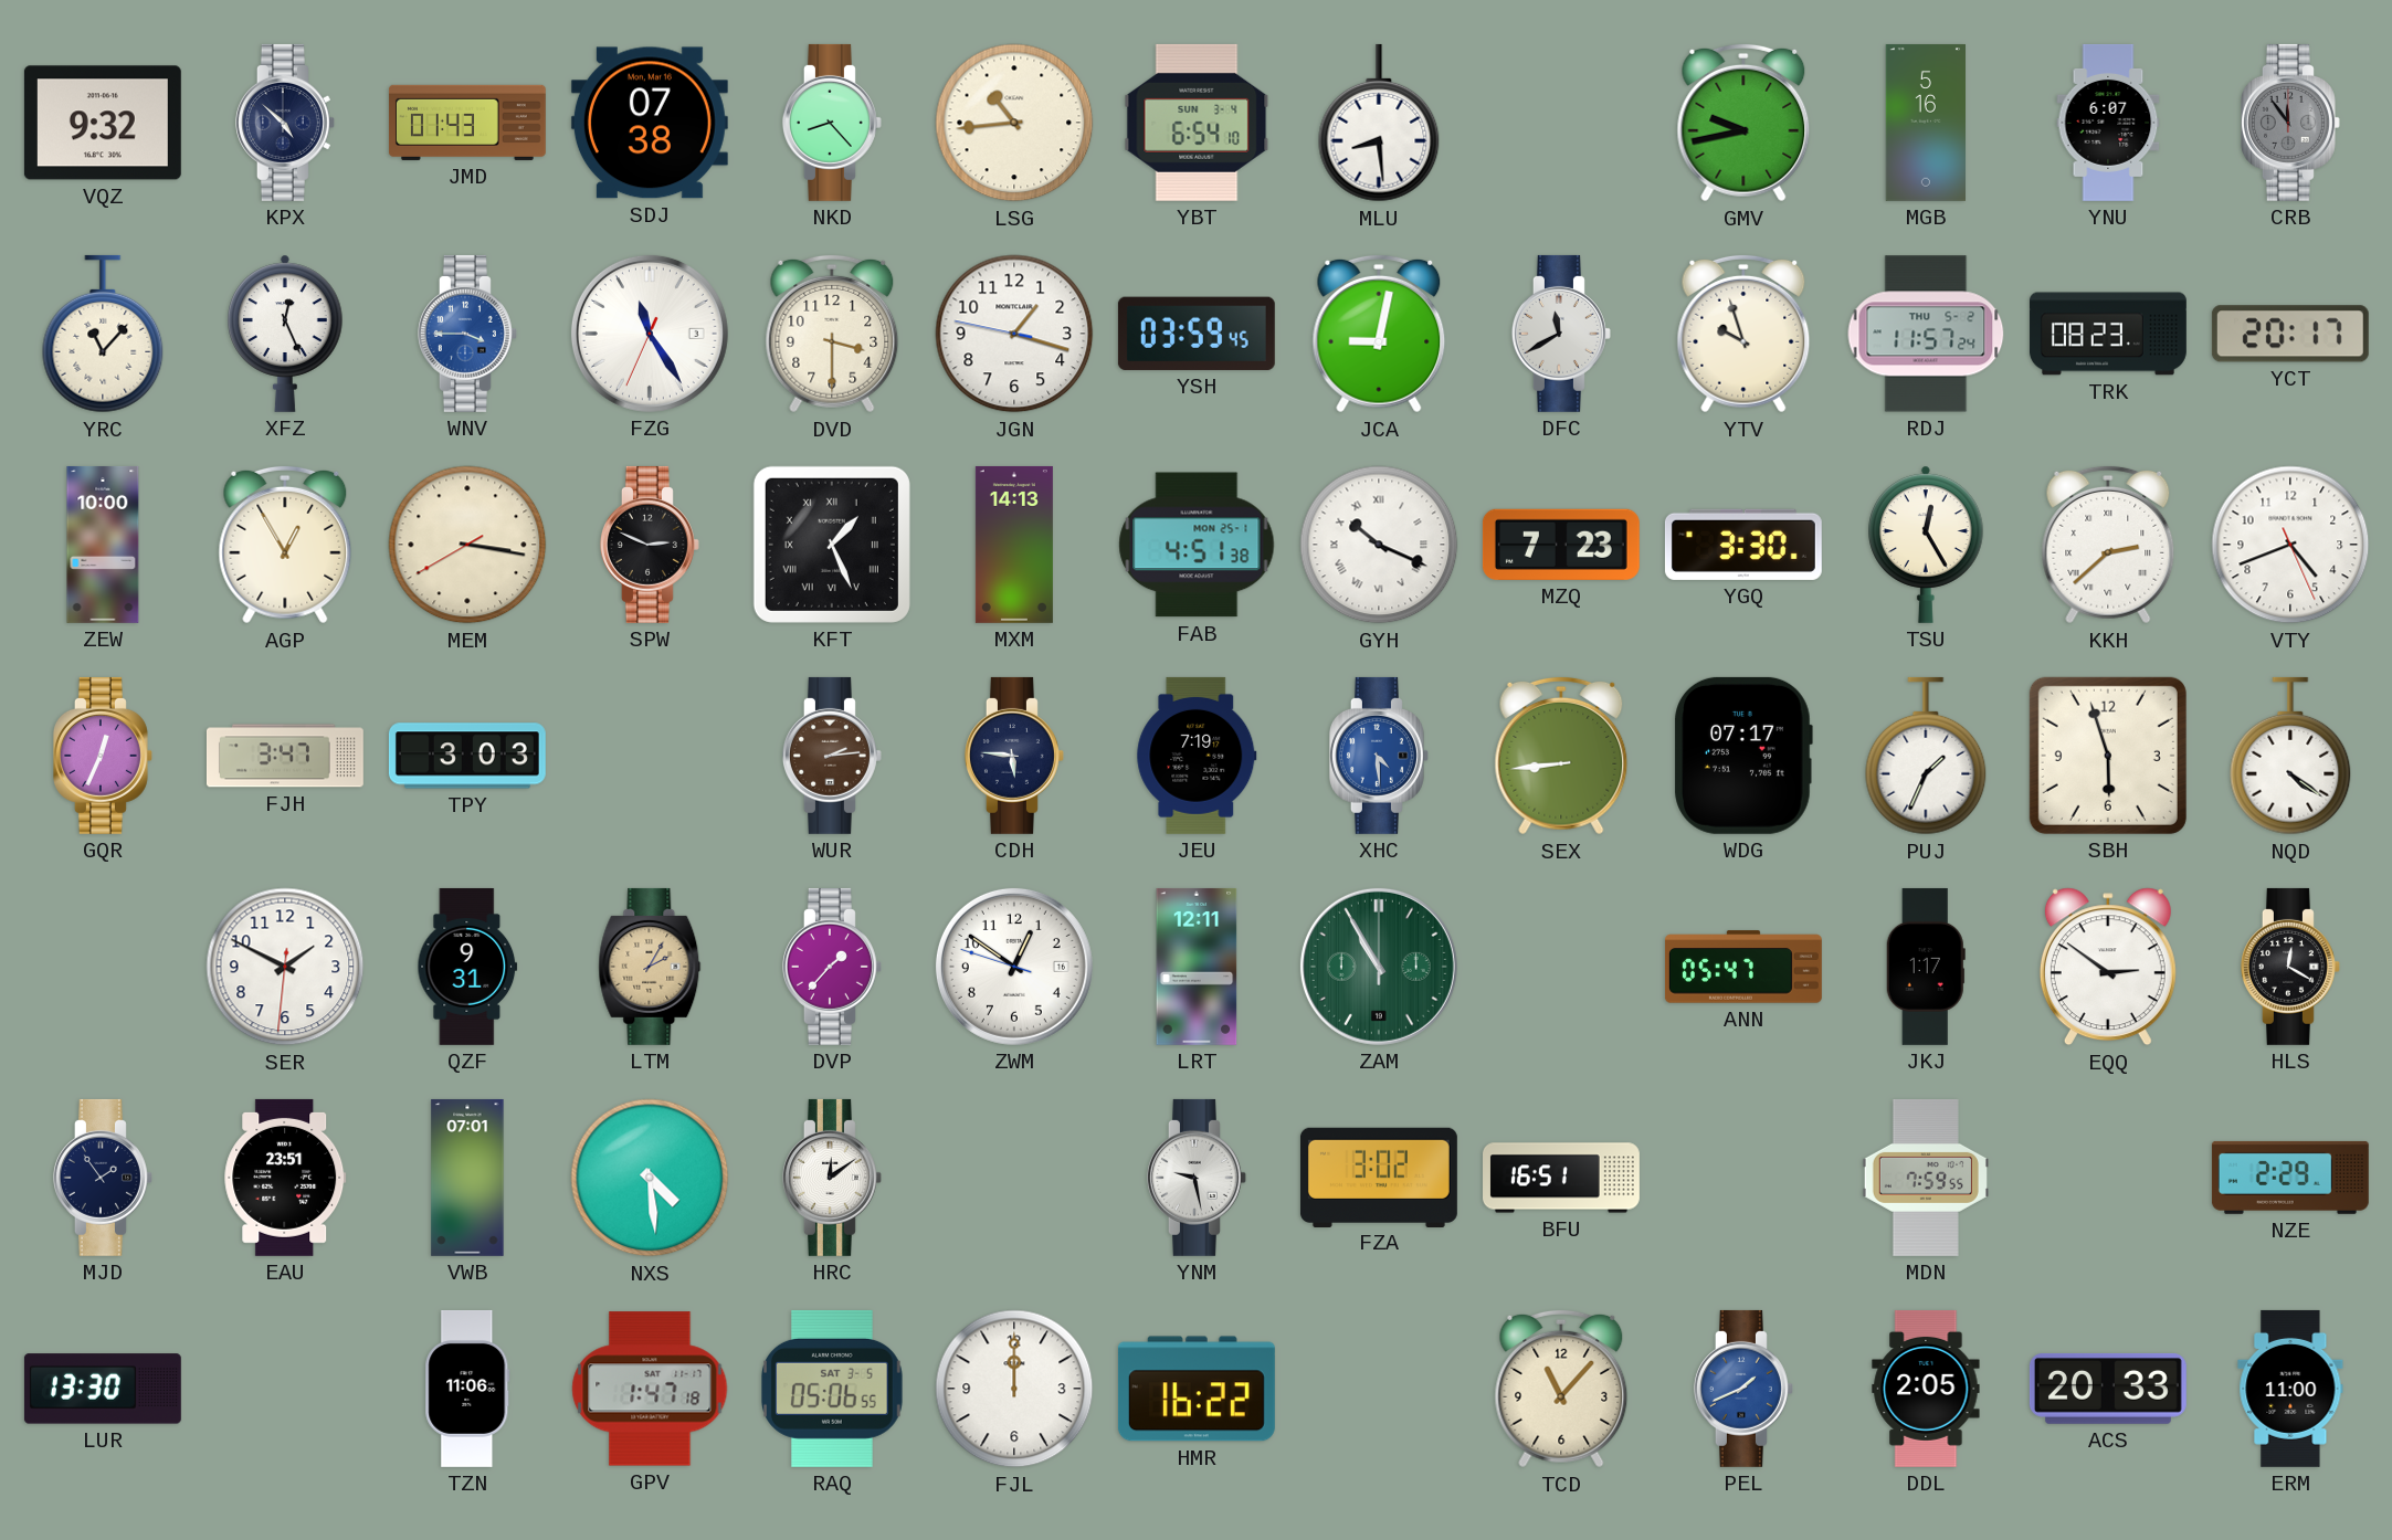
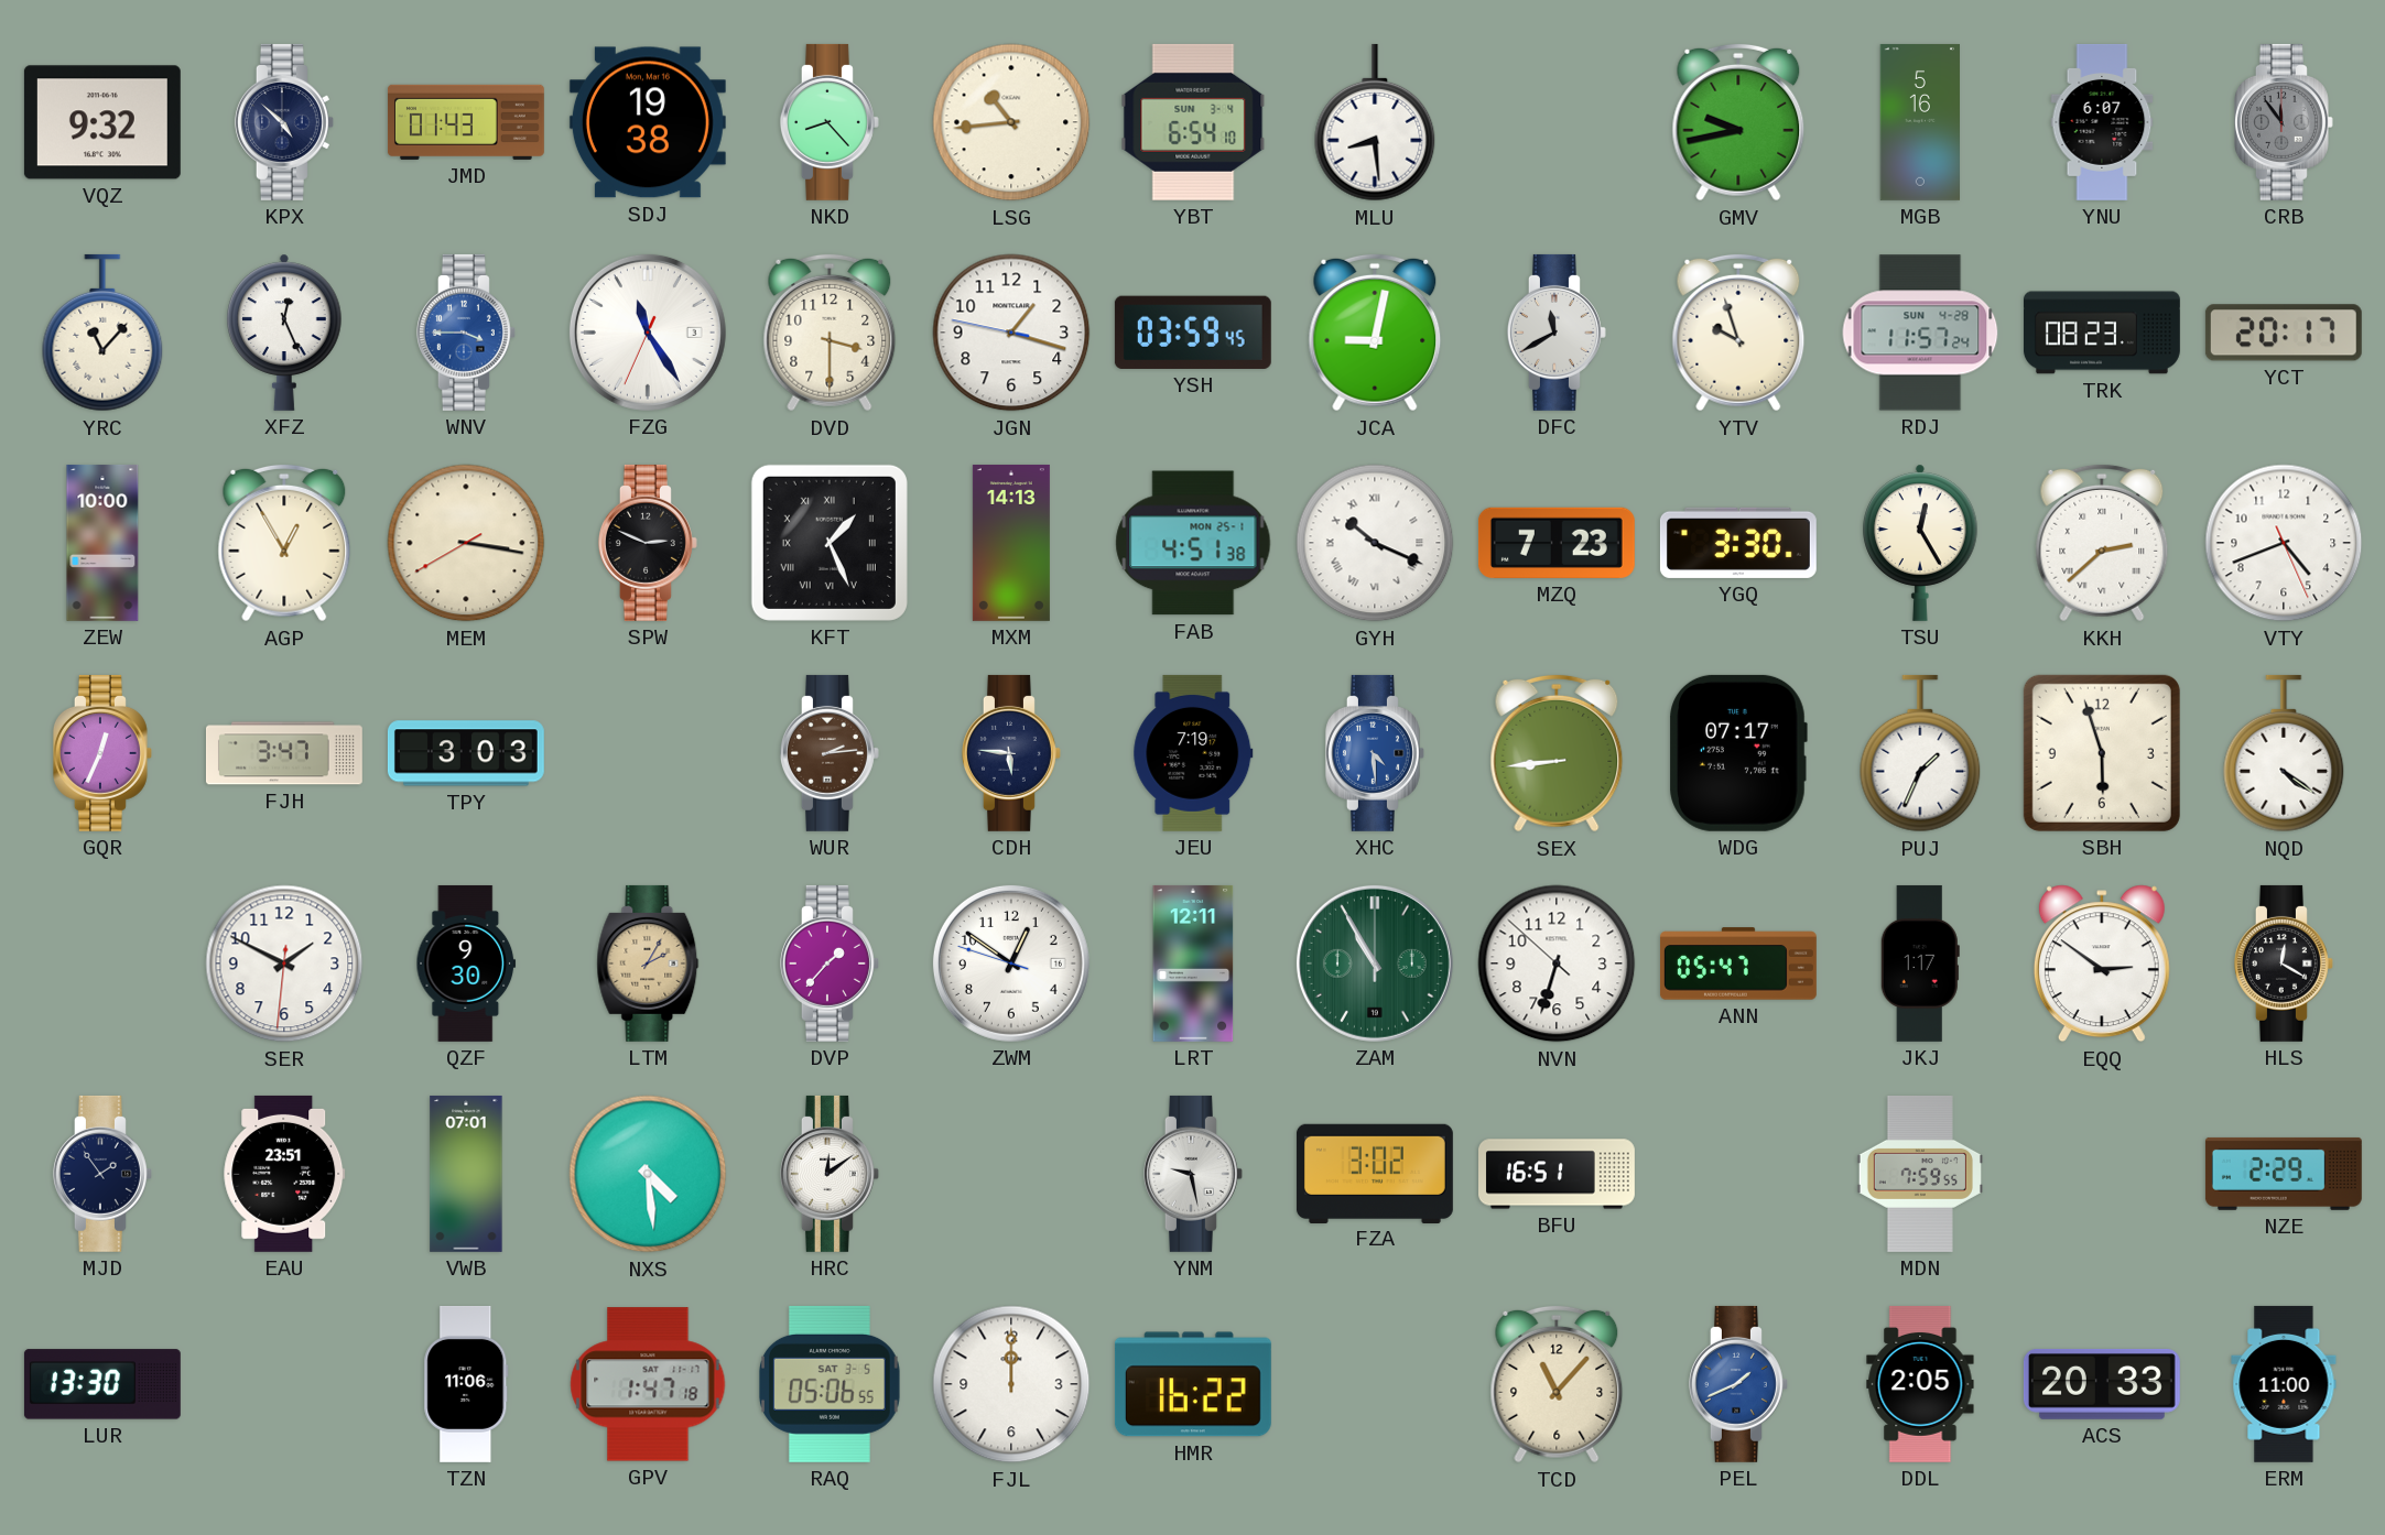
SDJ: 07:38 -> 19:38 (648, 122)
RDJ date: THU 5-2 -> SUN 4-28 (1920, 333)
QZF: 9:31 -> 9:30 (466, 964)
NVN: none -> 6:32 (1557, 964)
